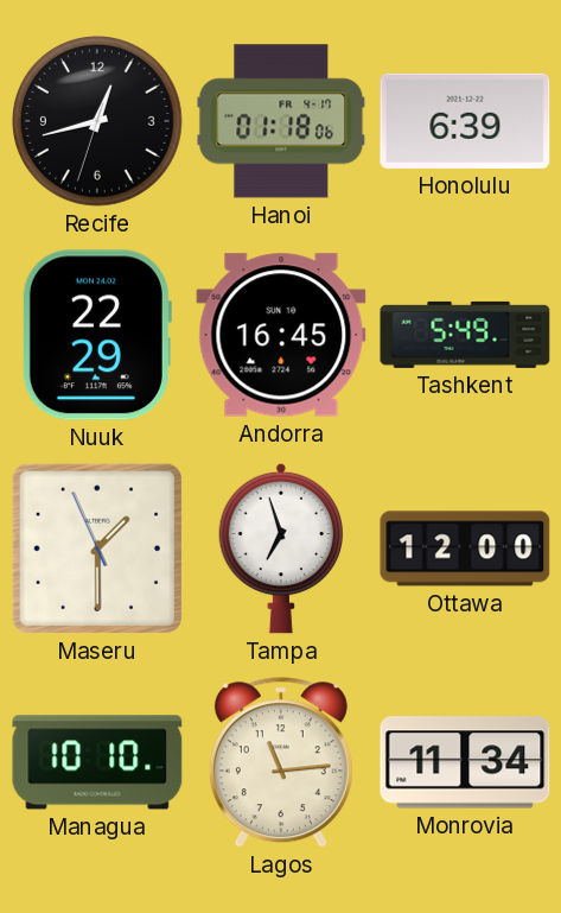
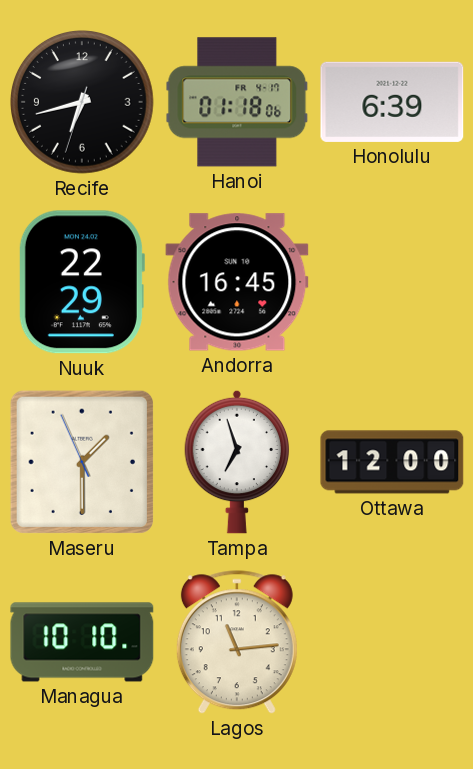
Recife: 12:42 -> 6:42 (83, 103)
Tashkent: 5:49 -> none (465, 335)
Monrovia: 11:34 -> none (465, 762)
